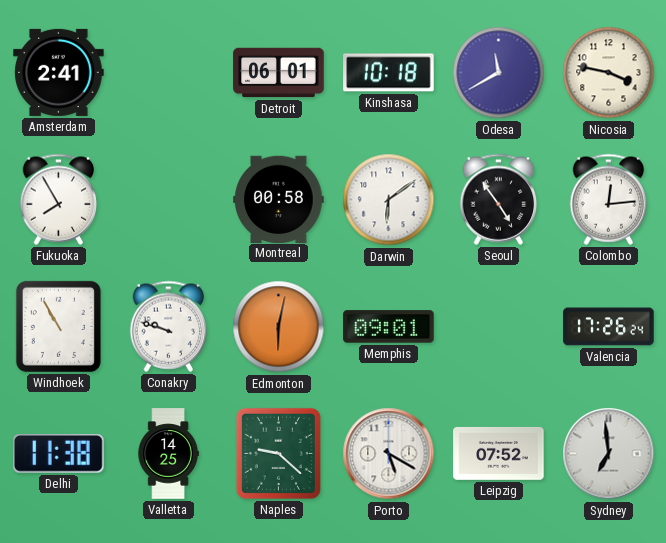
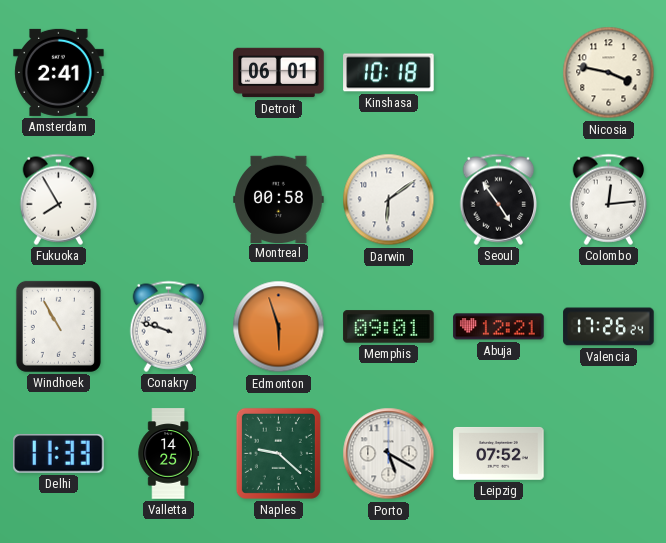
Odesa: 11:40 -> none (499, 73)
Edmonton: 6:02 -> 5:57 (279, 327)
Abuja: none -> 12:21 (499, 327)
Delhi: 11:38 -> 11:33 (59, 454)
Sydney: 6:59 -> none (609, 454)
